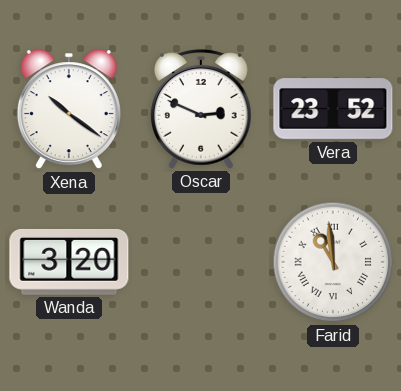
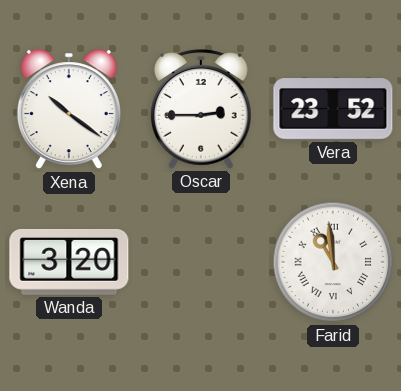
Oscar: 2:49 -> 2:45 (201, 109)
